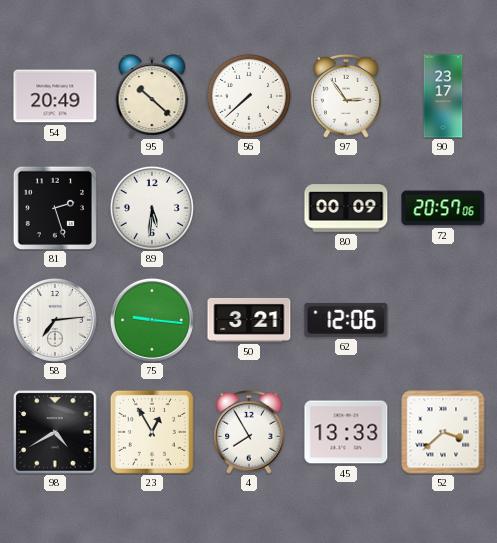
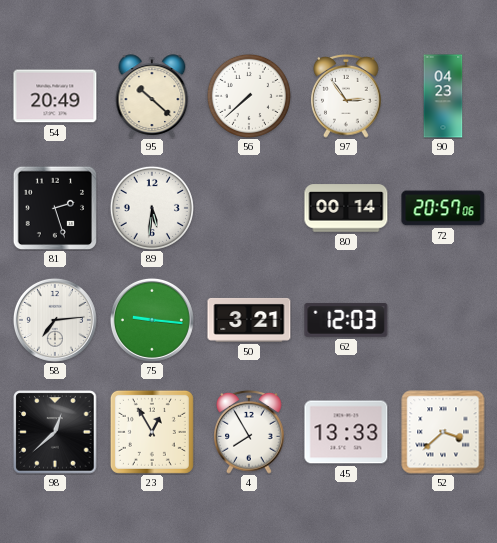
90: 23:17 -> 04:23 (443, 96)
80: 00:09 -> 00:14 (346, 208)
62: 12:06 -> 12:03 (346, 320)
98: 4:40 -> 12:38 (55, 432)
